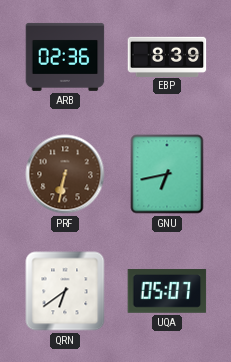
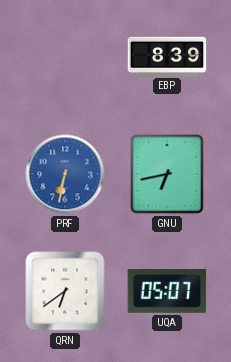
ARB: 02:36 -> none (65, 57)
PRF dial: brown -> blue (65, 174)
